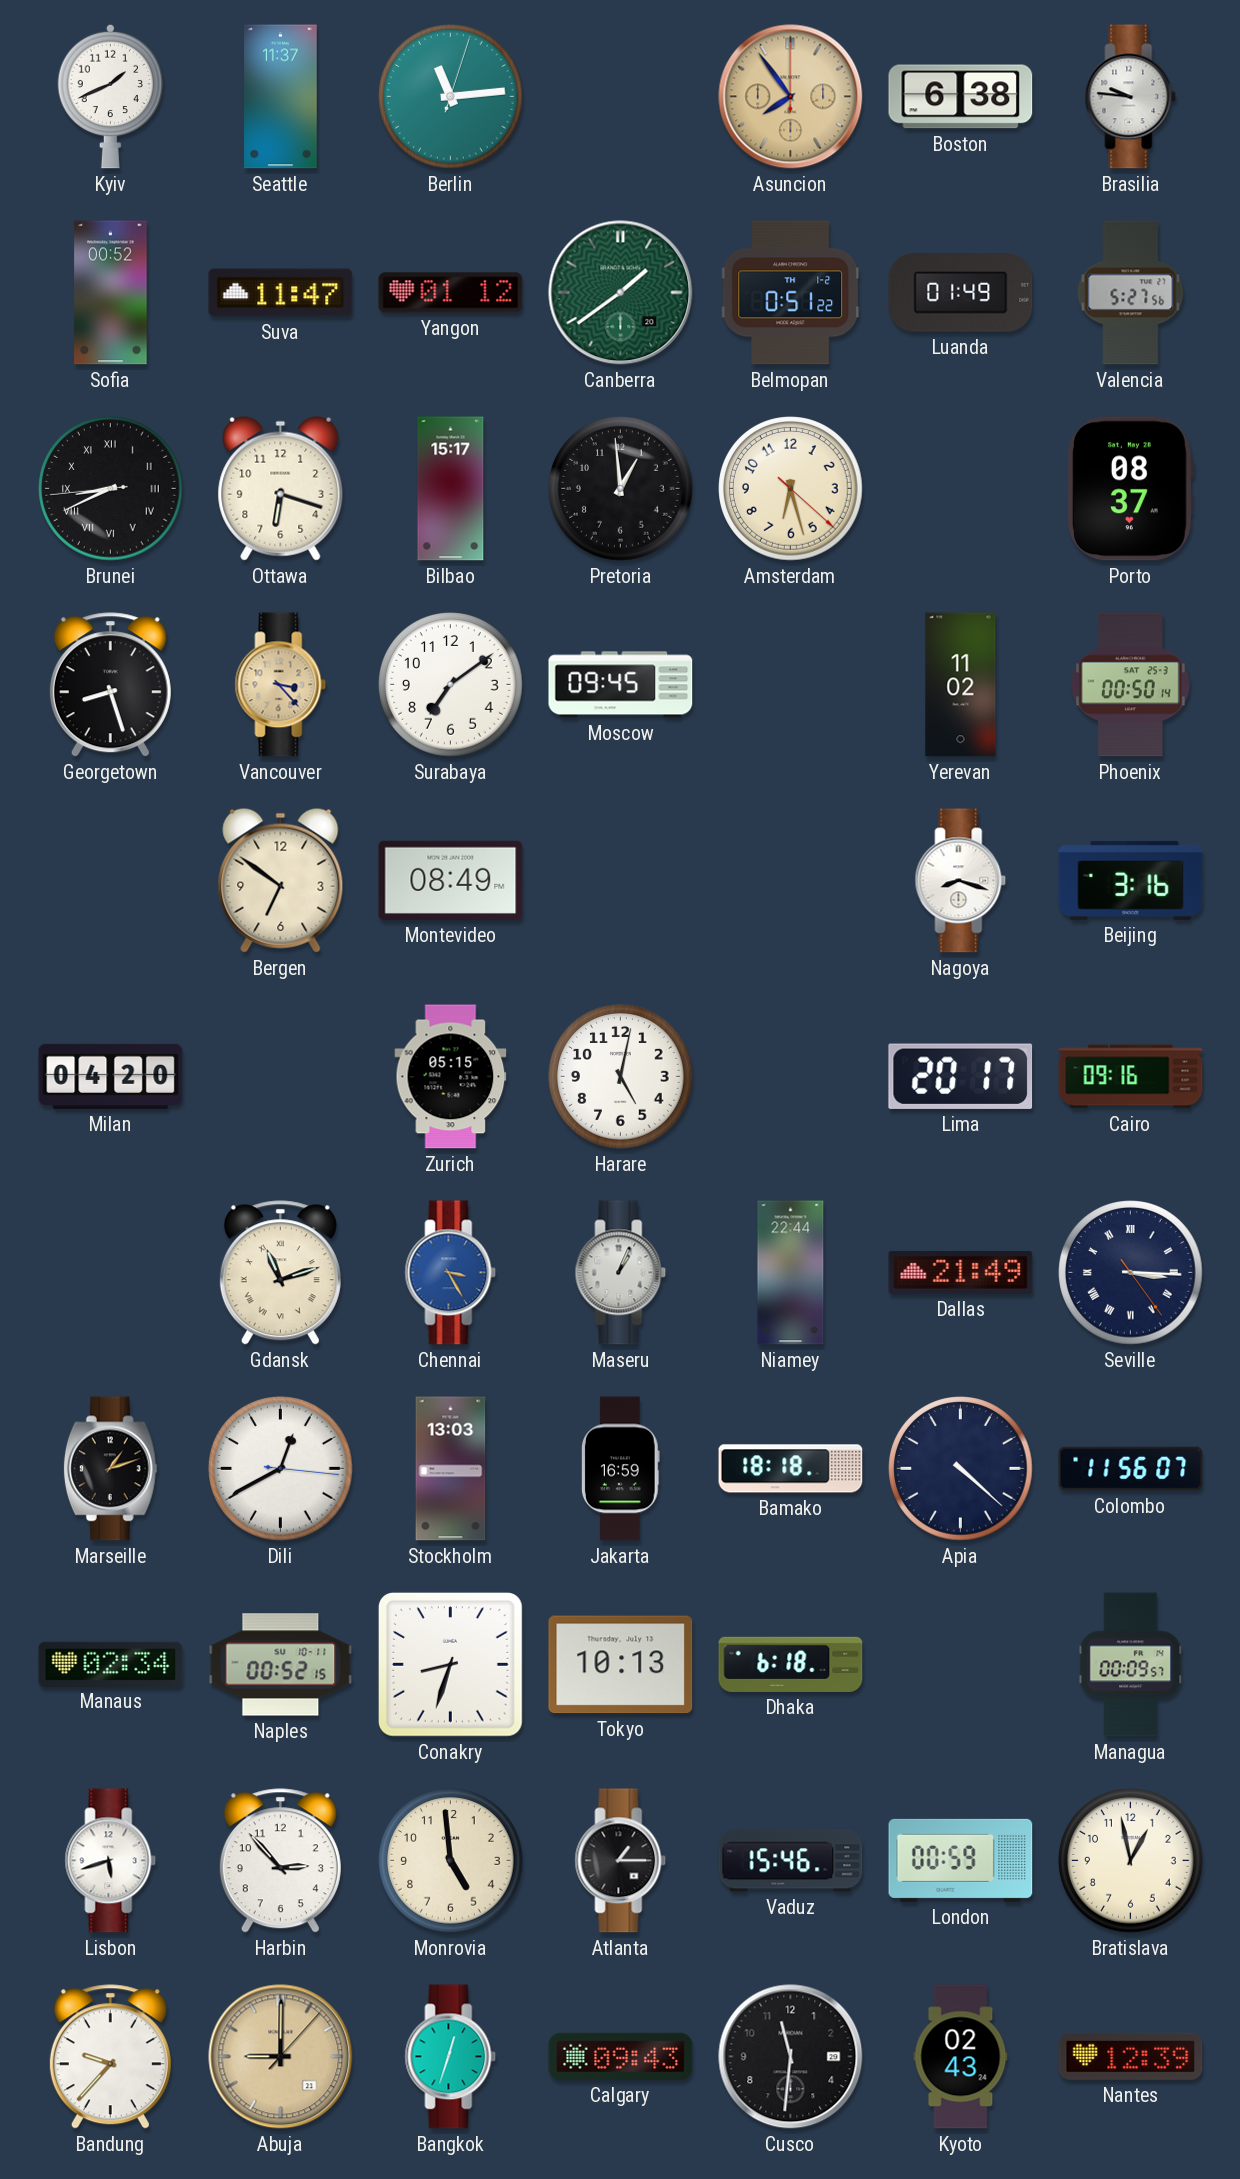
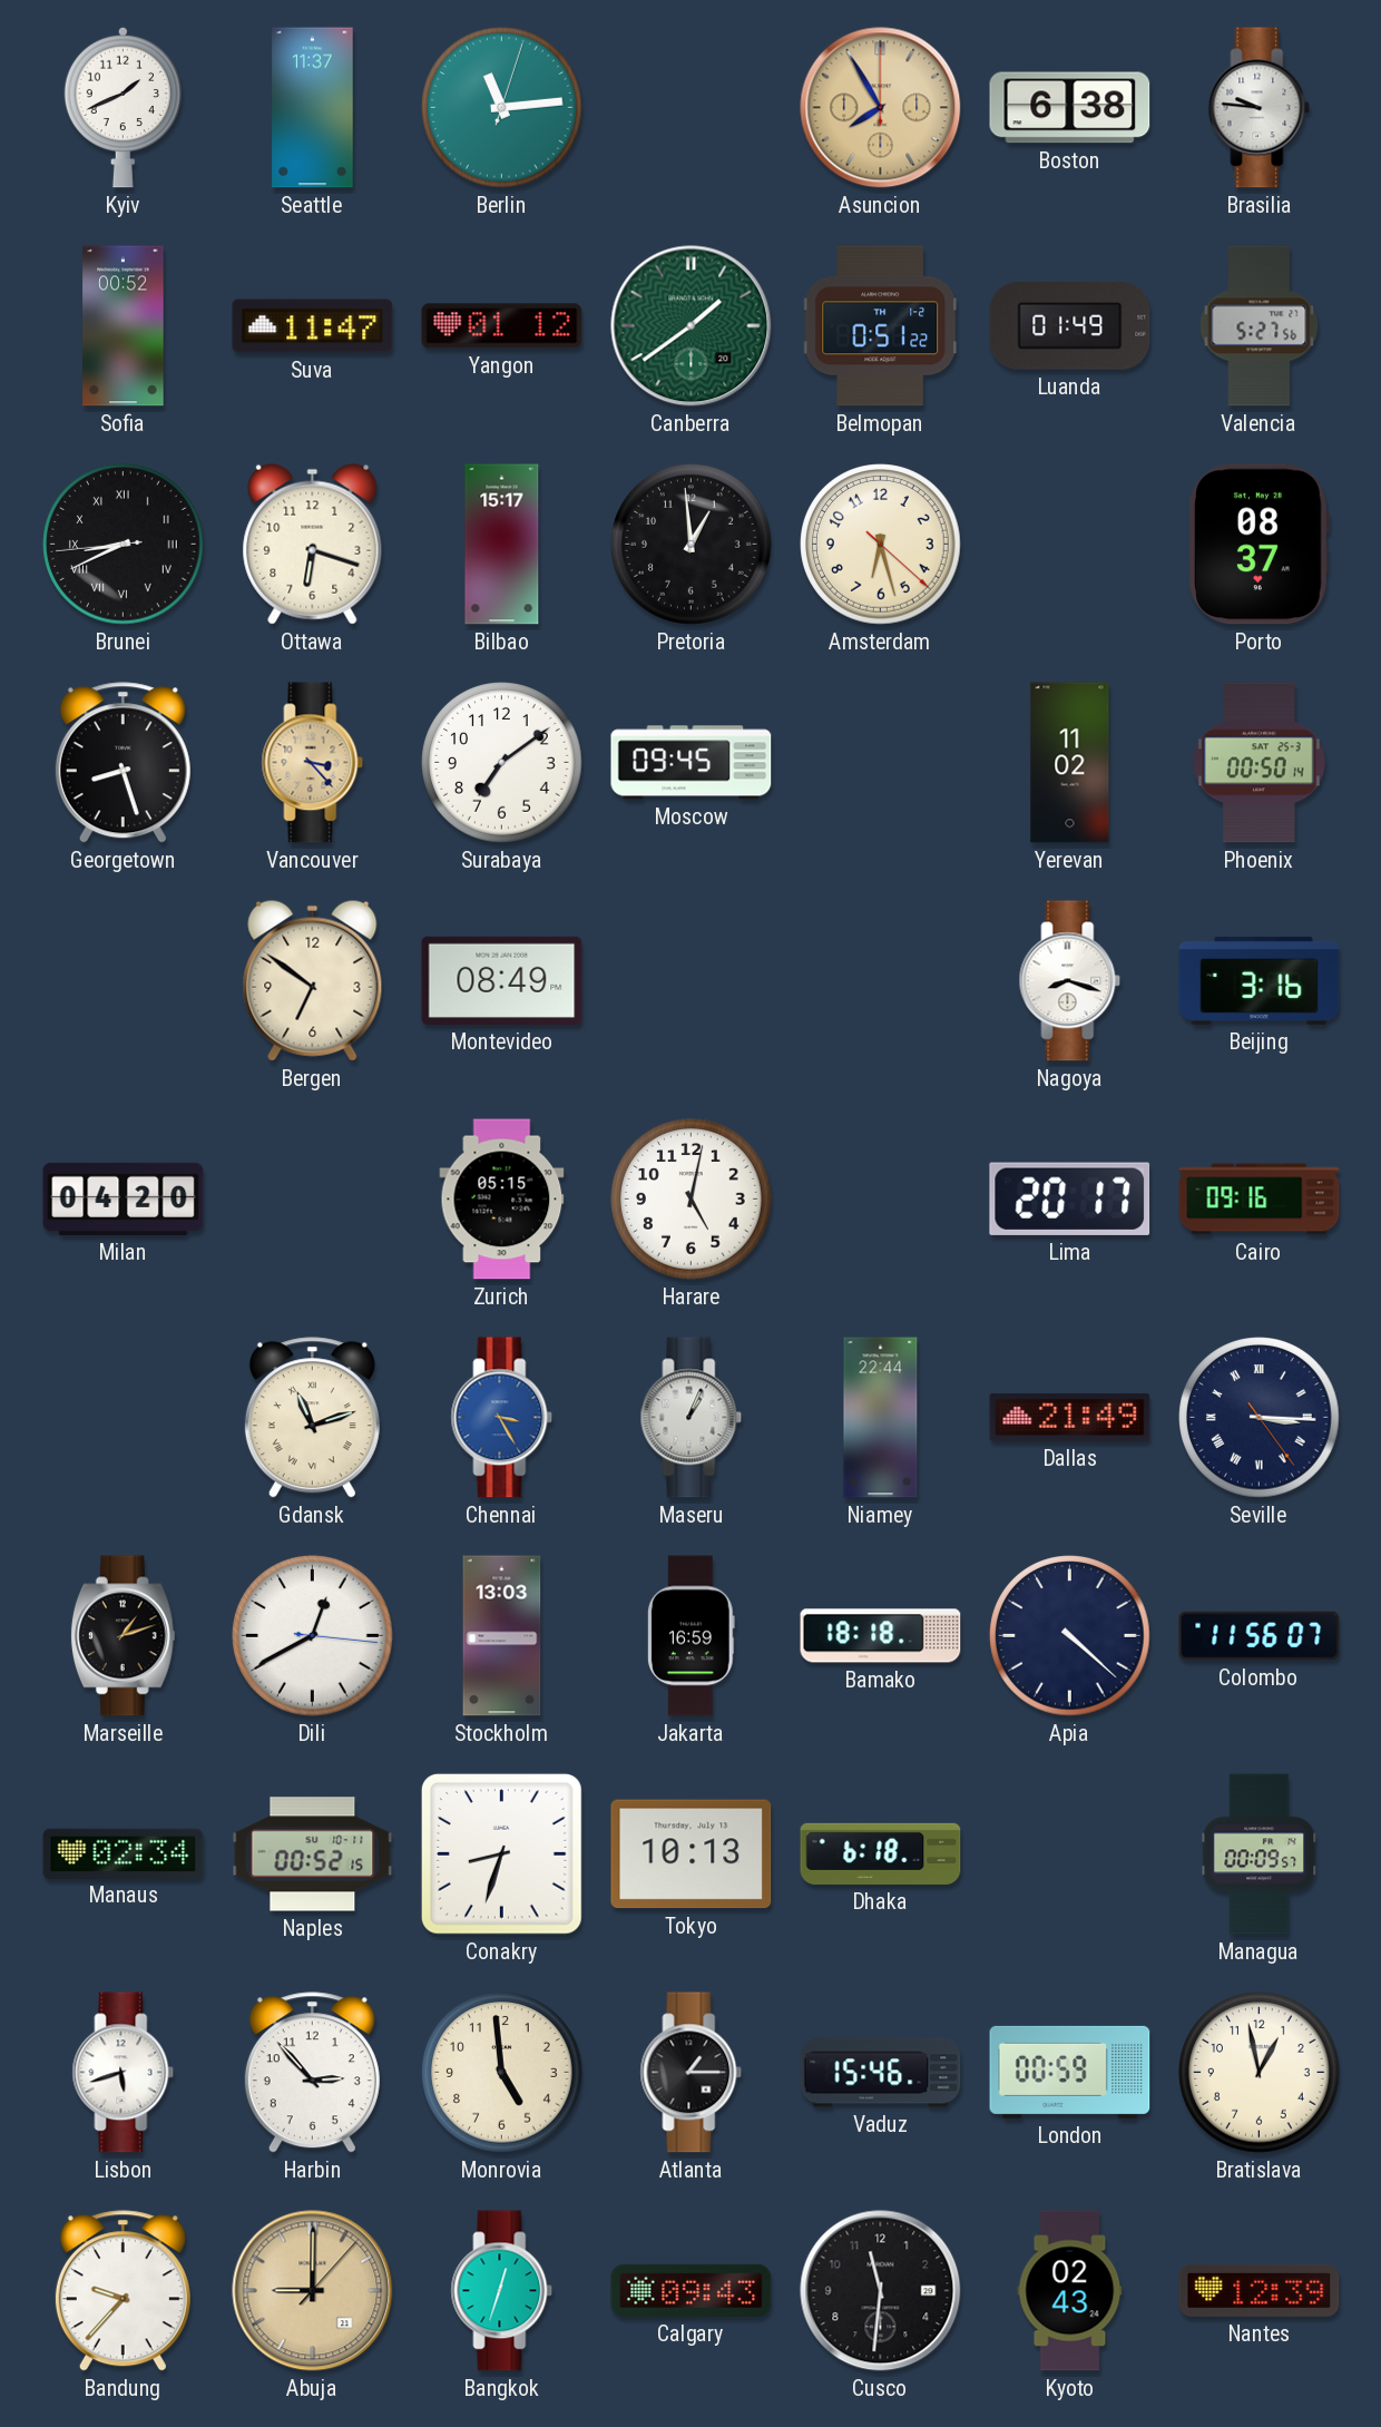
Asuncion: 7:54 -> 7:55 (881, 108)
